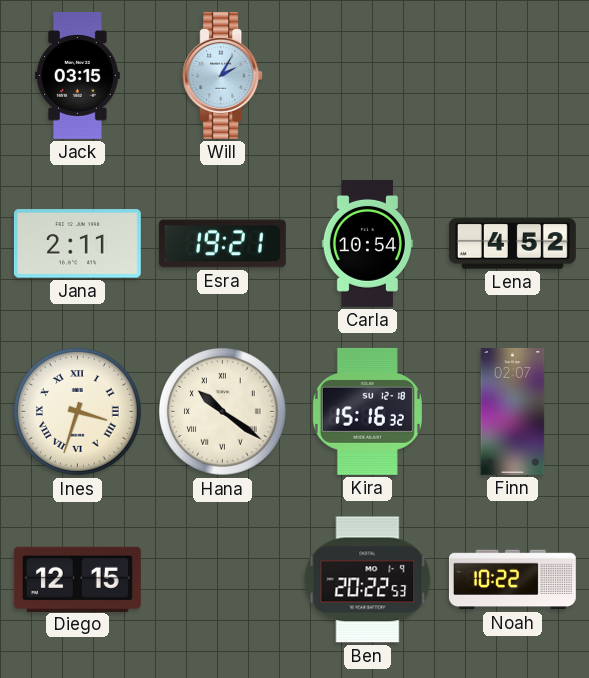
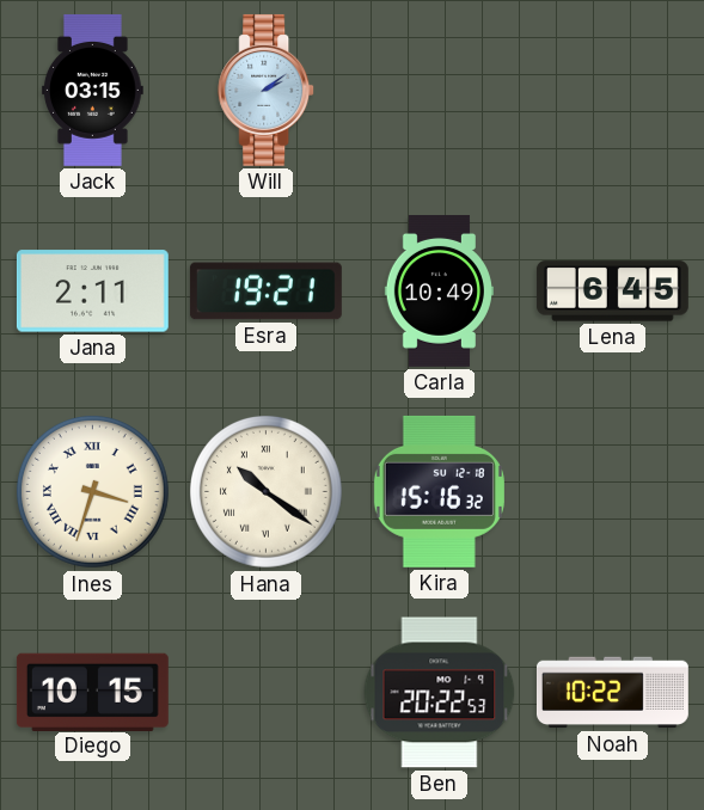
Will: 2:05 -> 2:09 (267, 90)
Carla: 10:54 -> 10:49 (439, 290)
Lena: 4:52 -> 6:45 (612, 292)
Finn: 02:07 -> none (513, 411)
Diego: 12:15 -> 10:15 (92, 692)
